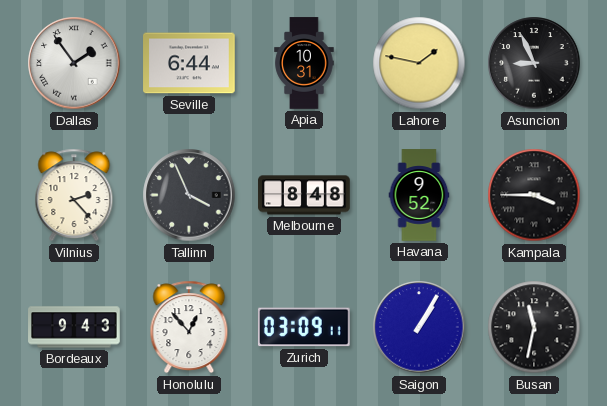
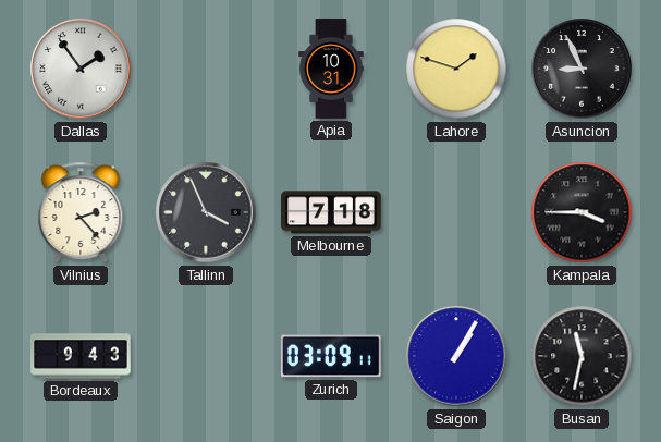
Seville: 6:44 -> none (189, 63)
Lahore: 1:47 -> 1:48 (456, 69)
Melbourne: 8:48 -> 7:18 (331, 212)
Havana: 9:52 -> none (419, 195)
Honolulu: 12:53 -> none (189, 327)
